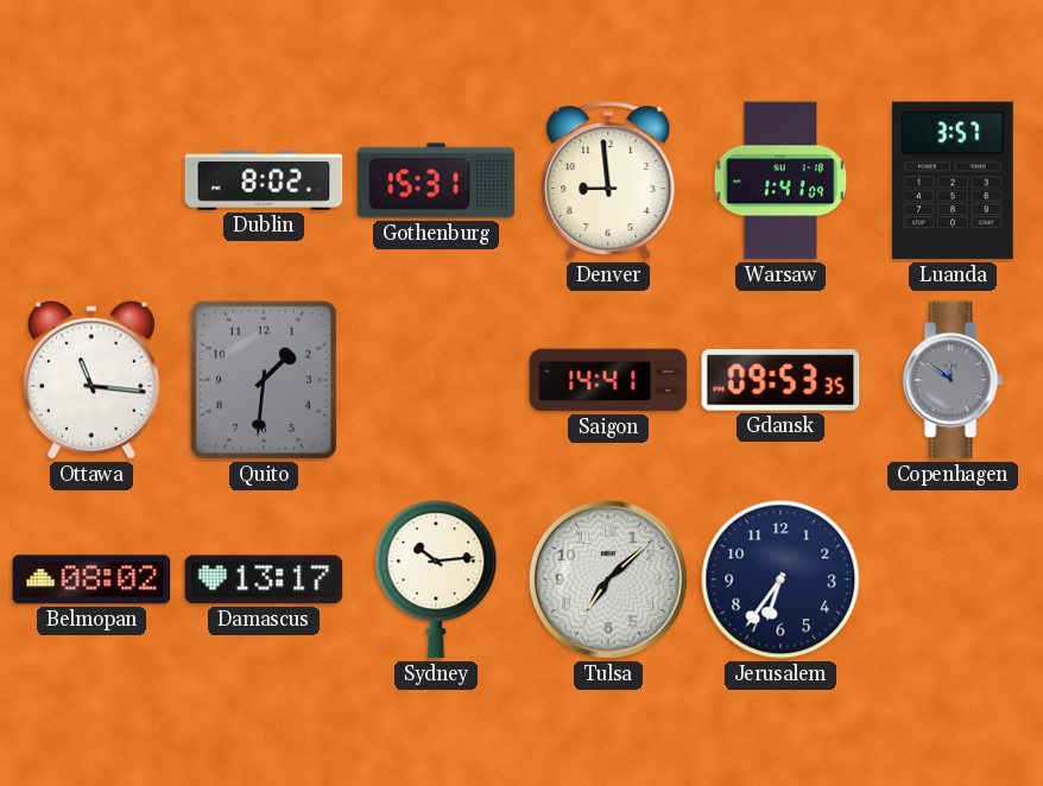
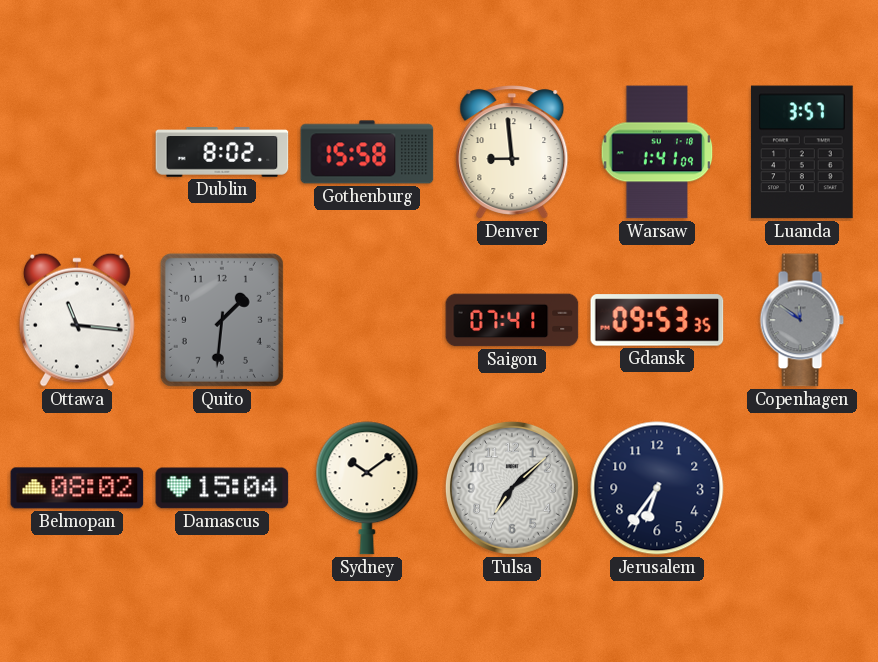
Gothenburg: 15:31 -> 15:58 (367, 152)
Saigon: 14:41 -> 07:41 (512, 320)
Damascus: 13:17 -> 15:04 (222, 488)
Sydney: 10:14 -> 10:09 (367, 488)
